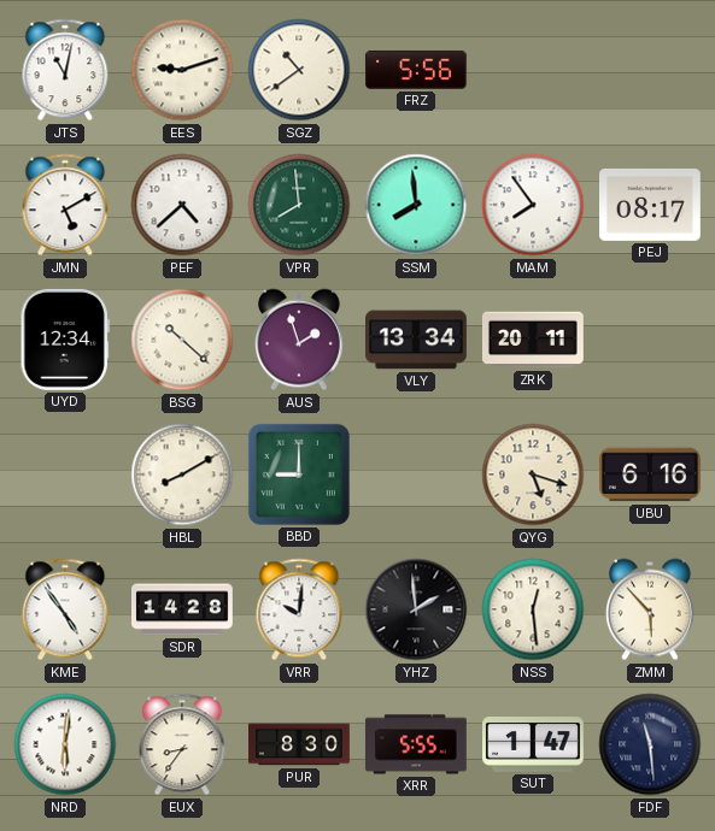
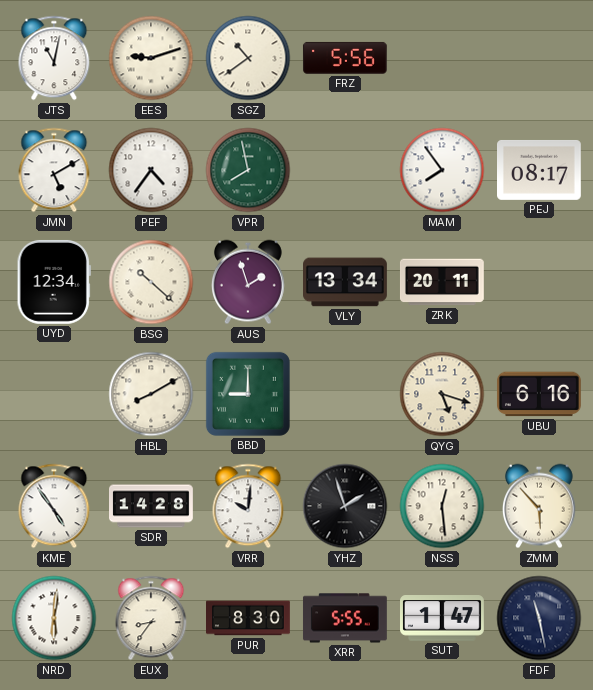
PEF: 4:38 -> 4:36 (151, 170)
VPR: 7:59 -> 7:58 (248, 170)
SSM: 7:59 -> none (416, 205)
YHZ: 1:59 -> 1:57 (345, 506)
FDF: 11:29 -> 11:28 (539, 618)
